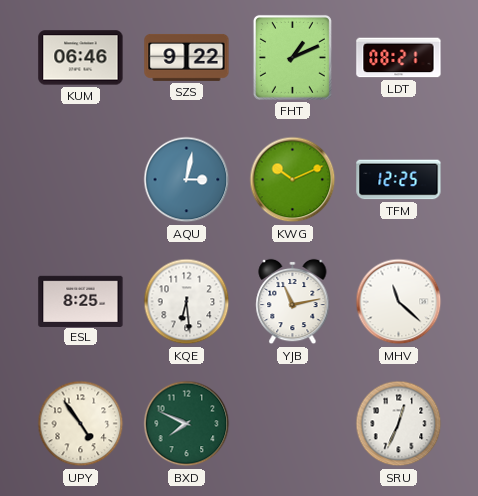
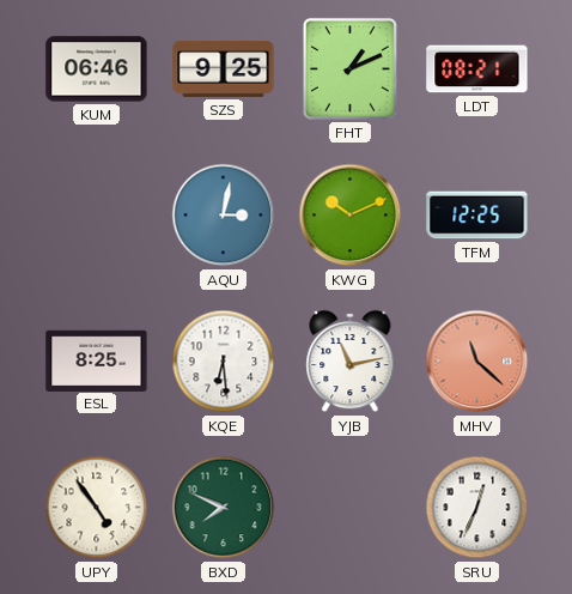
SZS: 9:22 -> 9:25 (224, 68)
MHV dial: white -> salmon (477, 362)
